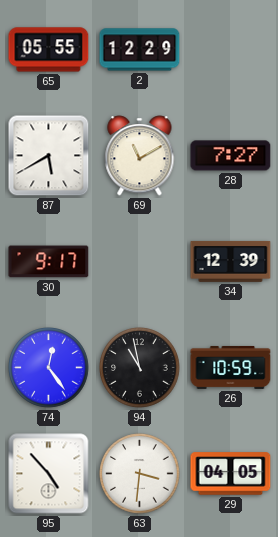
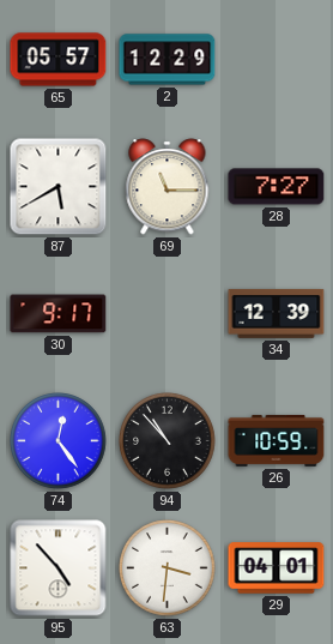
65: 05:55 -> 05:57 (59, 60)
69: 11:10 -> 11:15 (168, 187)
94: 10:58 -> 10:53 (168, 441)
29: 04:05 -> 04:01 (277, 568)
